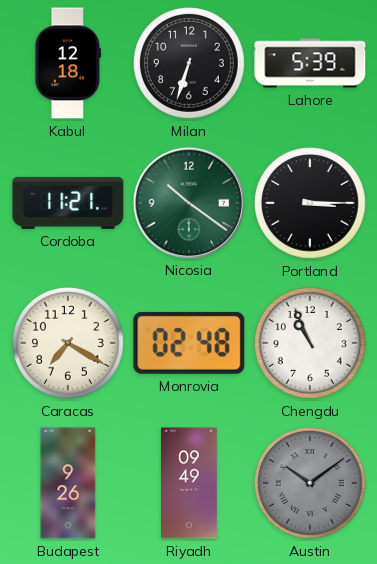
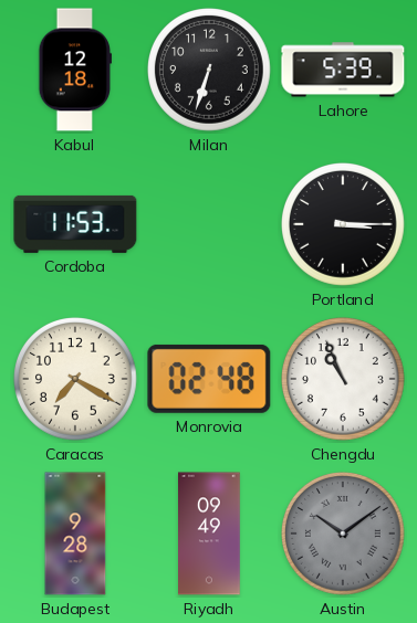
Cordoba: 11:21 -> 11:53 (75, 224)
Nicosia: 10:21 -> none (188, 202)
Budapest: 9:26 -> 9:28 (75, 534)
